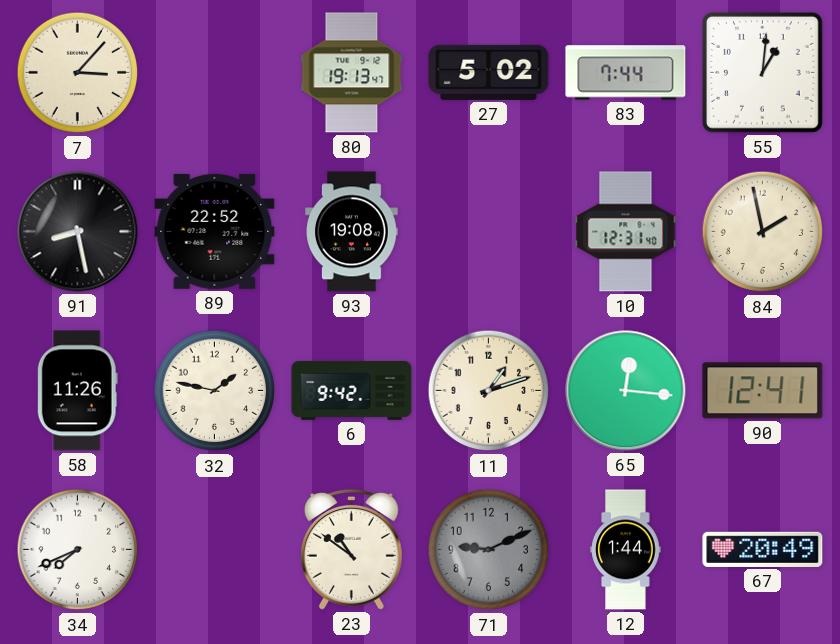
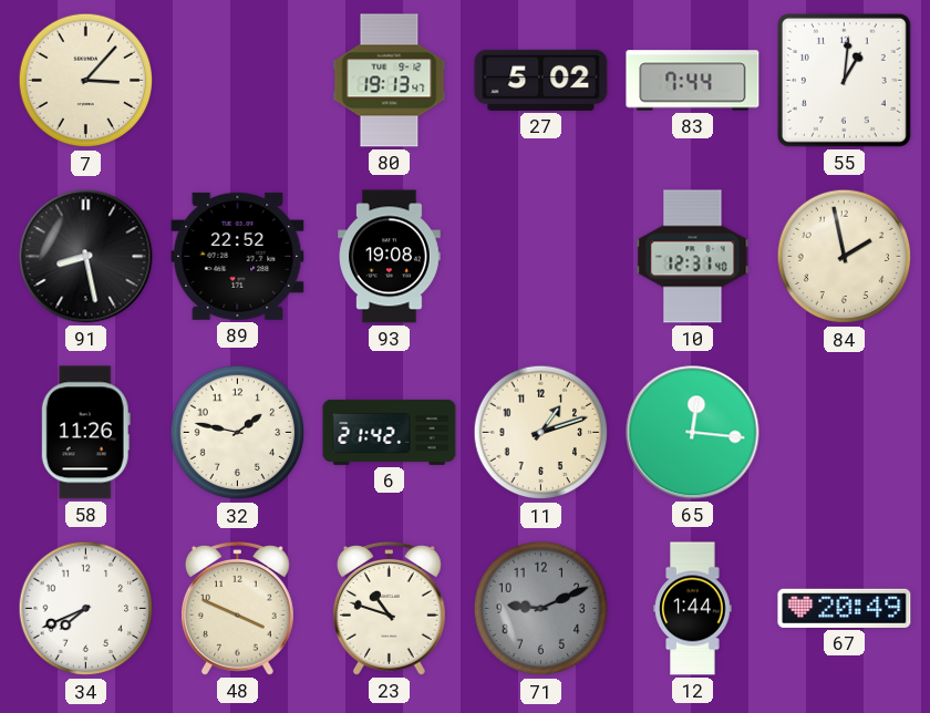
6: 9:42 -> 21:42 (390, 432)
90: 12:41 -> none (763, 391)
48: none -> 3:49 (237, 608)
23: 10:51 -> 10:48 (389, 608)
